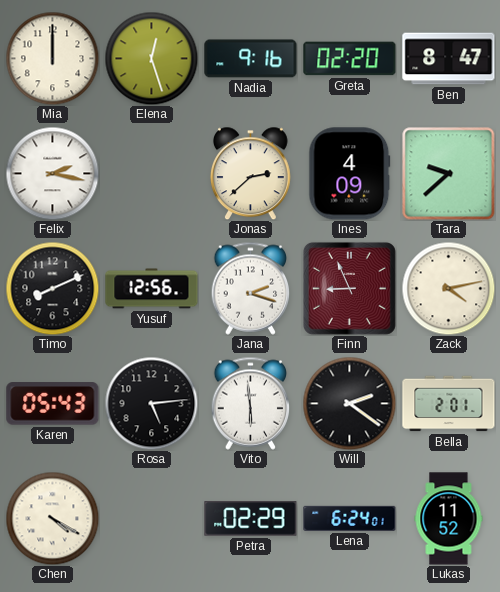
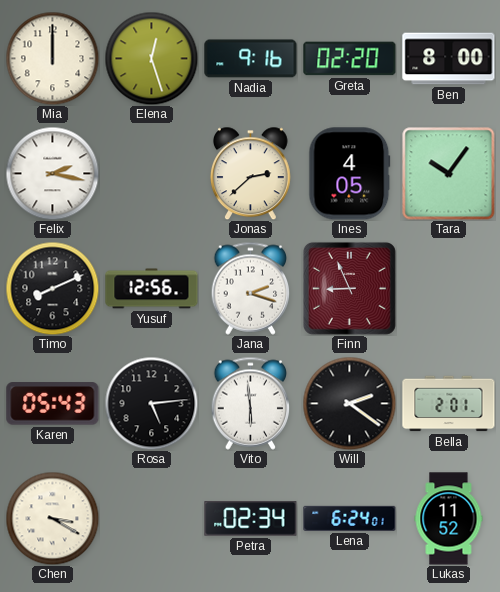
Ben: 8:47 -> 8:00 (449, 59)
Ines: 4:09 -> 4:05 (350, 174)
Tara: 9:38 -> 10:06 (448, 173)
Zack: 4:13 -> none (448, 288)
Chen: 4:20 -> 3:20 (52, 518)
Petra: 02:29 -> 02:34 (251, 519)
